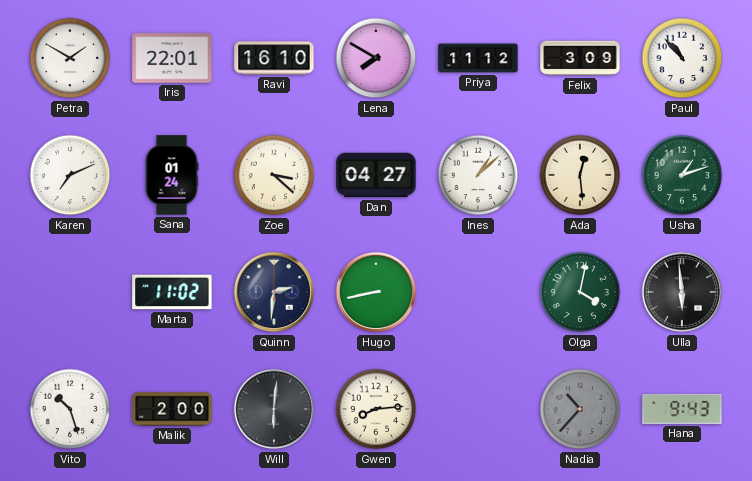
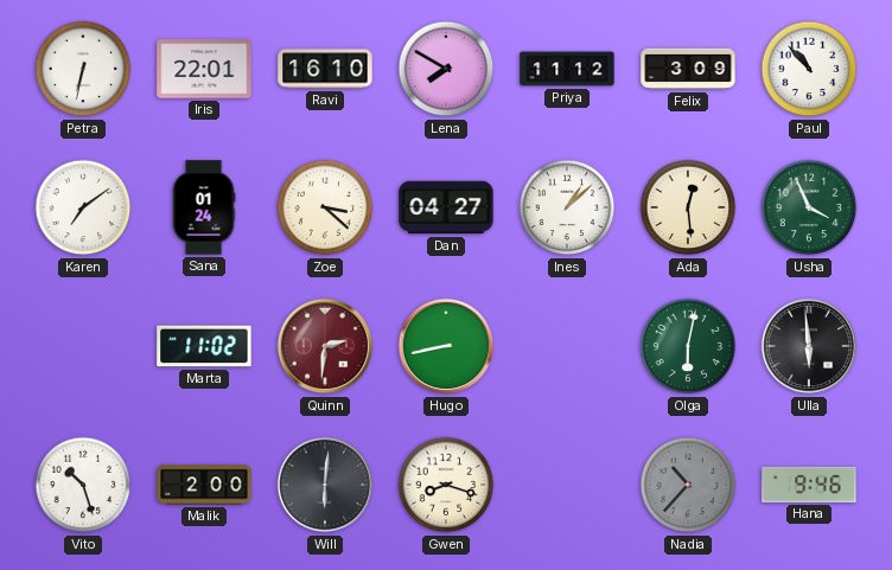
Petra: 1:50 -> 6:32 (83, 69)
Karen: 7:11 -> 7:09 (83, 207)
Usha: 1:12 -> 3:56 (809, 207)
Quinn dial: navy -> burgundy (325, 346)
Olga: 4:02 -> 6:02 (688, 346)
Gwen: 8:14 -> 8:18 (446, 485)
Hana: 9:43 -> 9:46 (809, 485)
